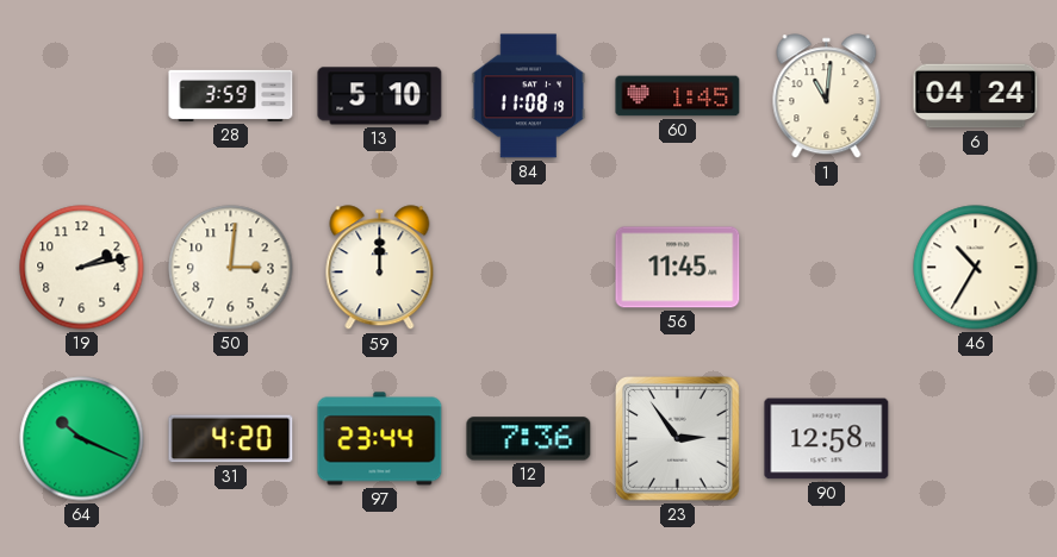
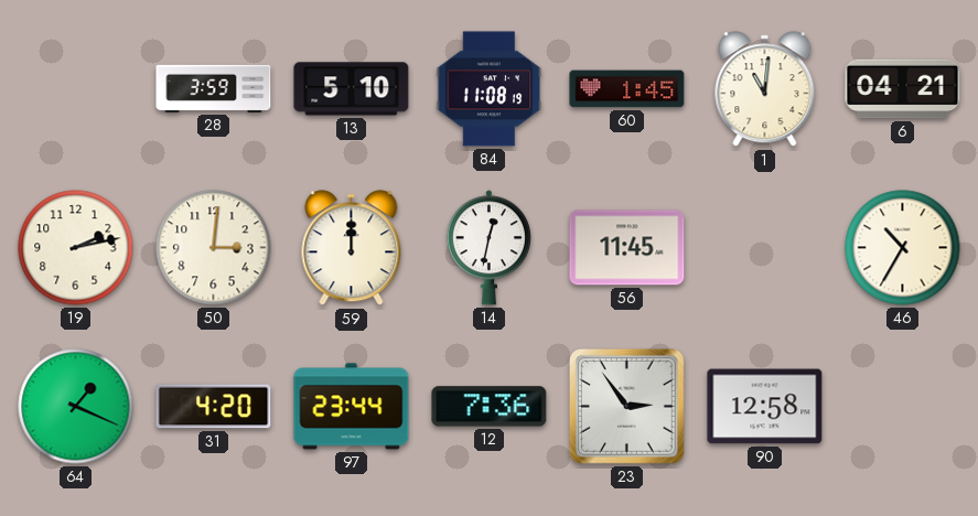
6: 04:24 -> 04:21 (903, 89)
14: none -> 12:32 (488, 248)
64: 10:19 -> 1:19 (76, 407)
